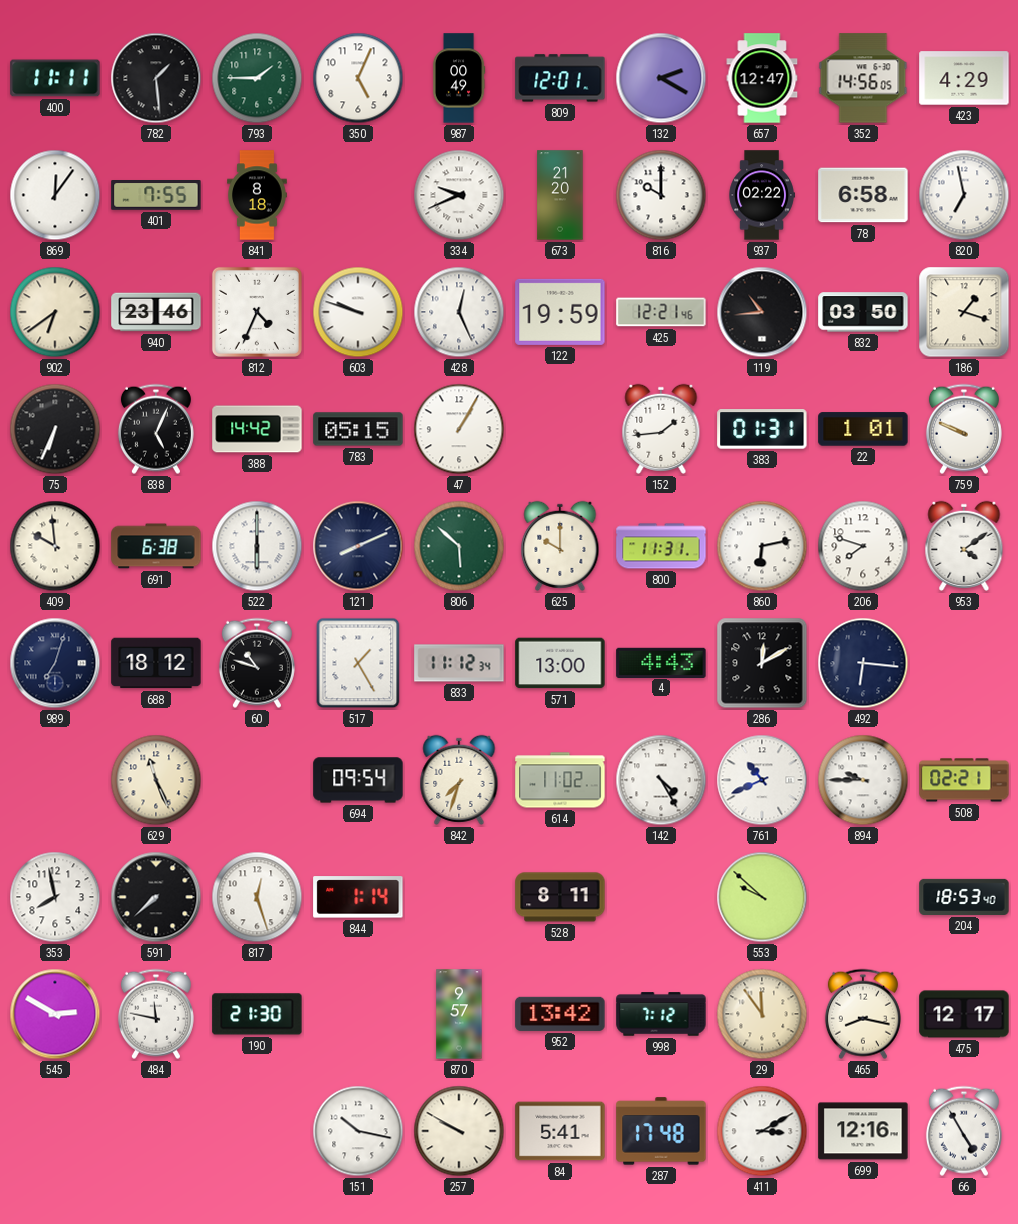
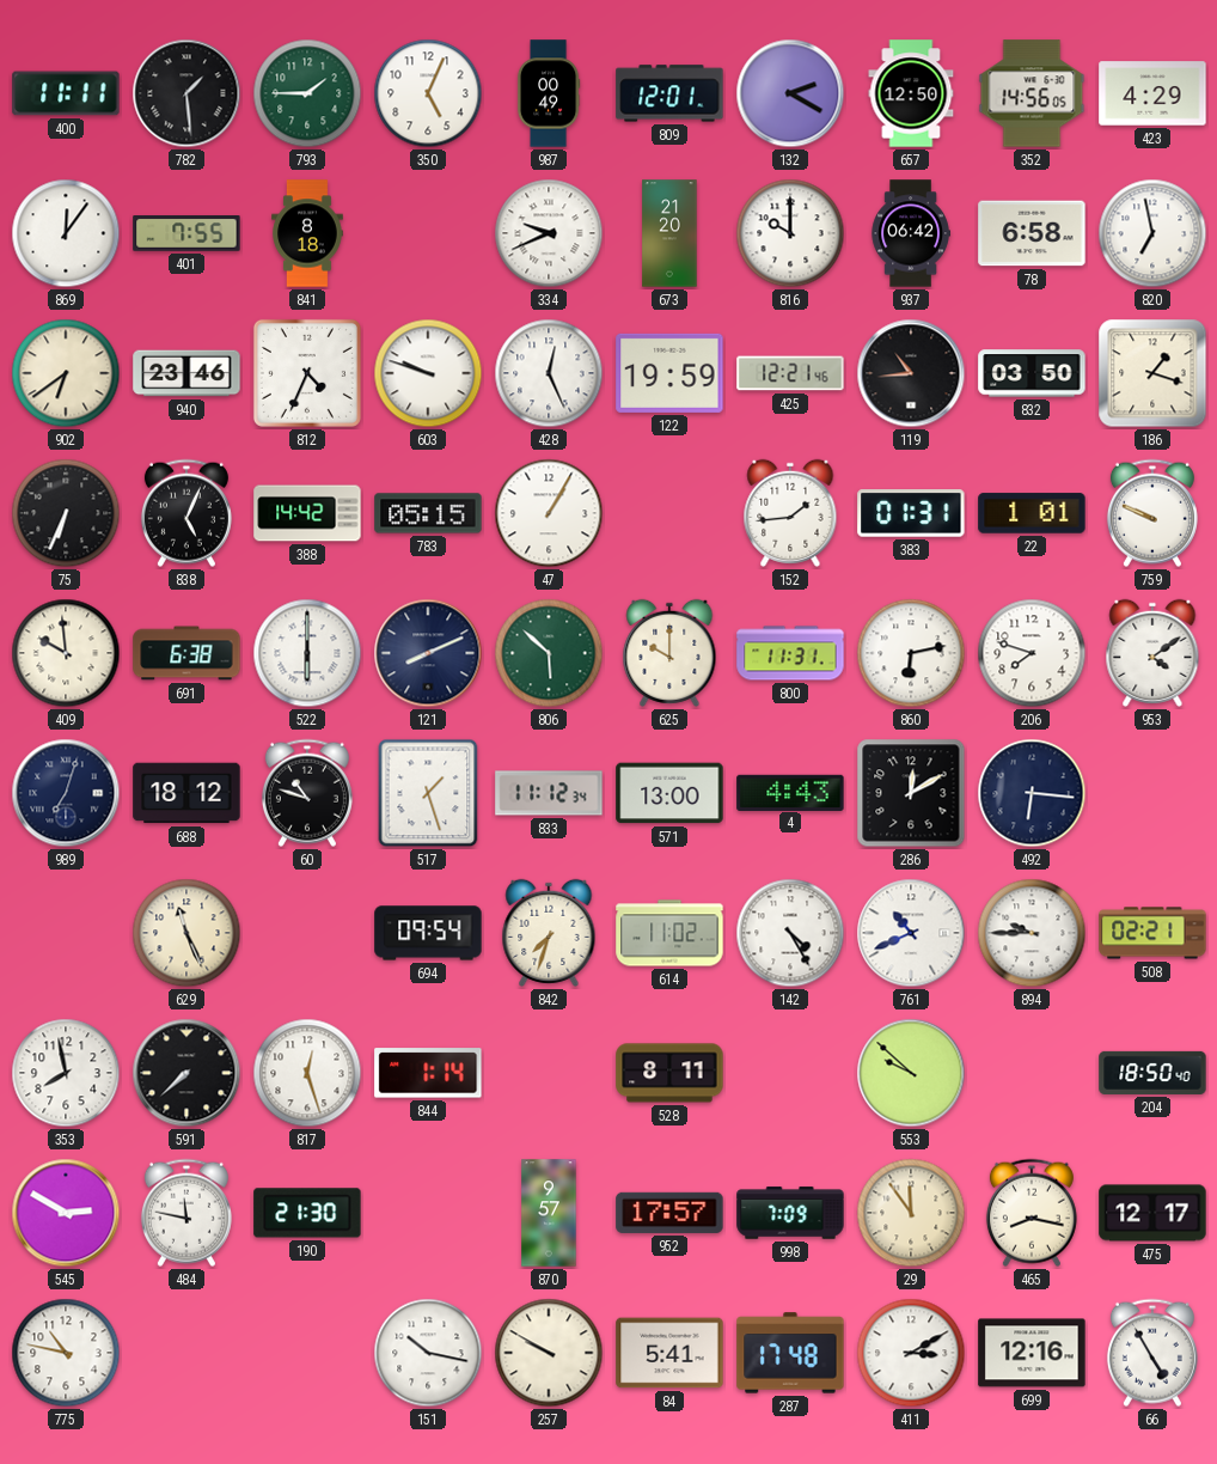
657: 12:47 -> 12:50 (911, 93)
937: 02:22 -> 06:42 (911, 233)
517: 1:25 -> 1:27 (428, 793)
204: 18:53 -> 18:50 (1152, 1073)
952: 13:42 -> 17:57 (669, 1213)
998: 7:12 -> 7:09 (790, 1213)
775: none -> 10:47 (66, 1353)
